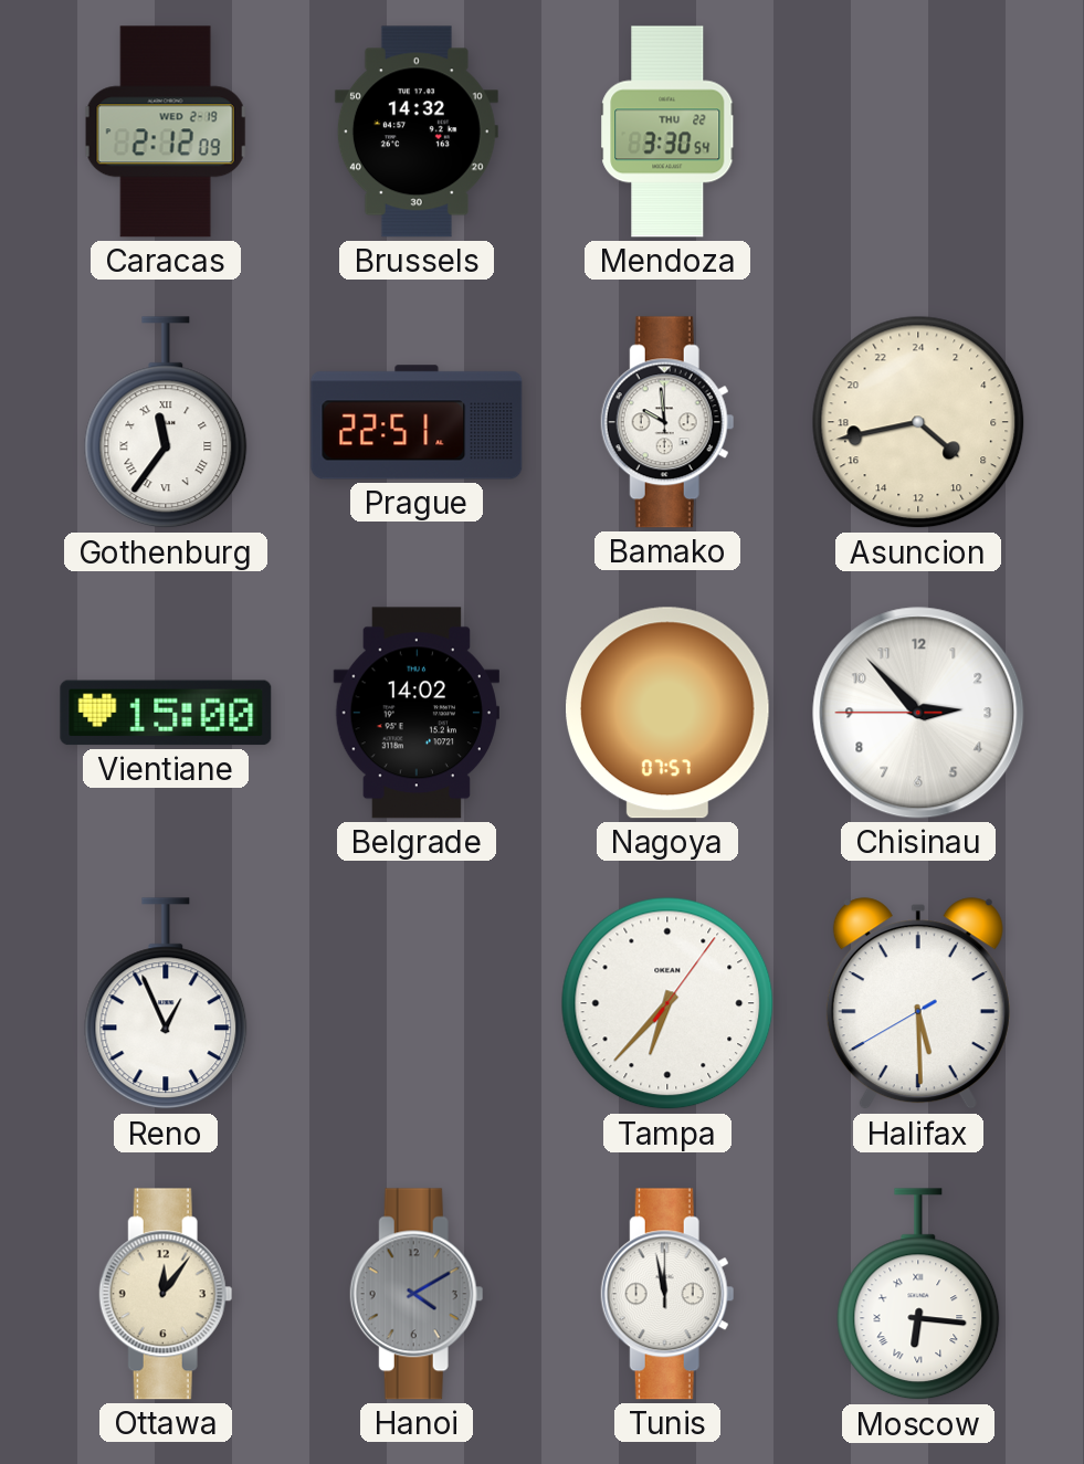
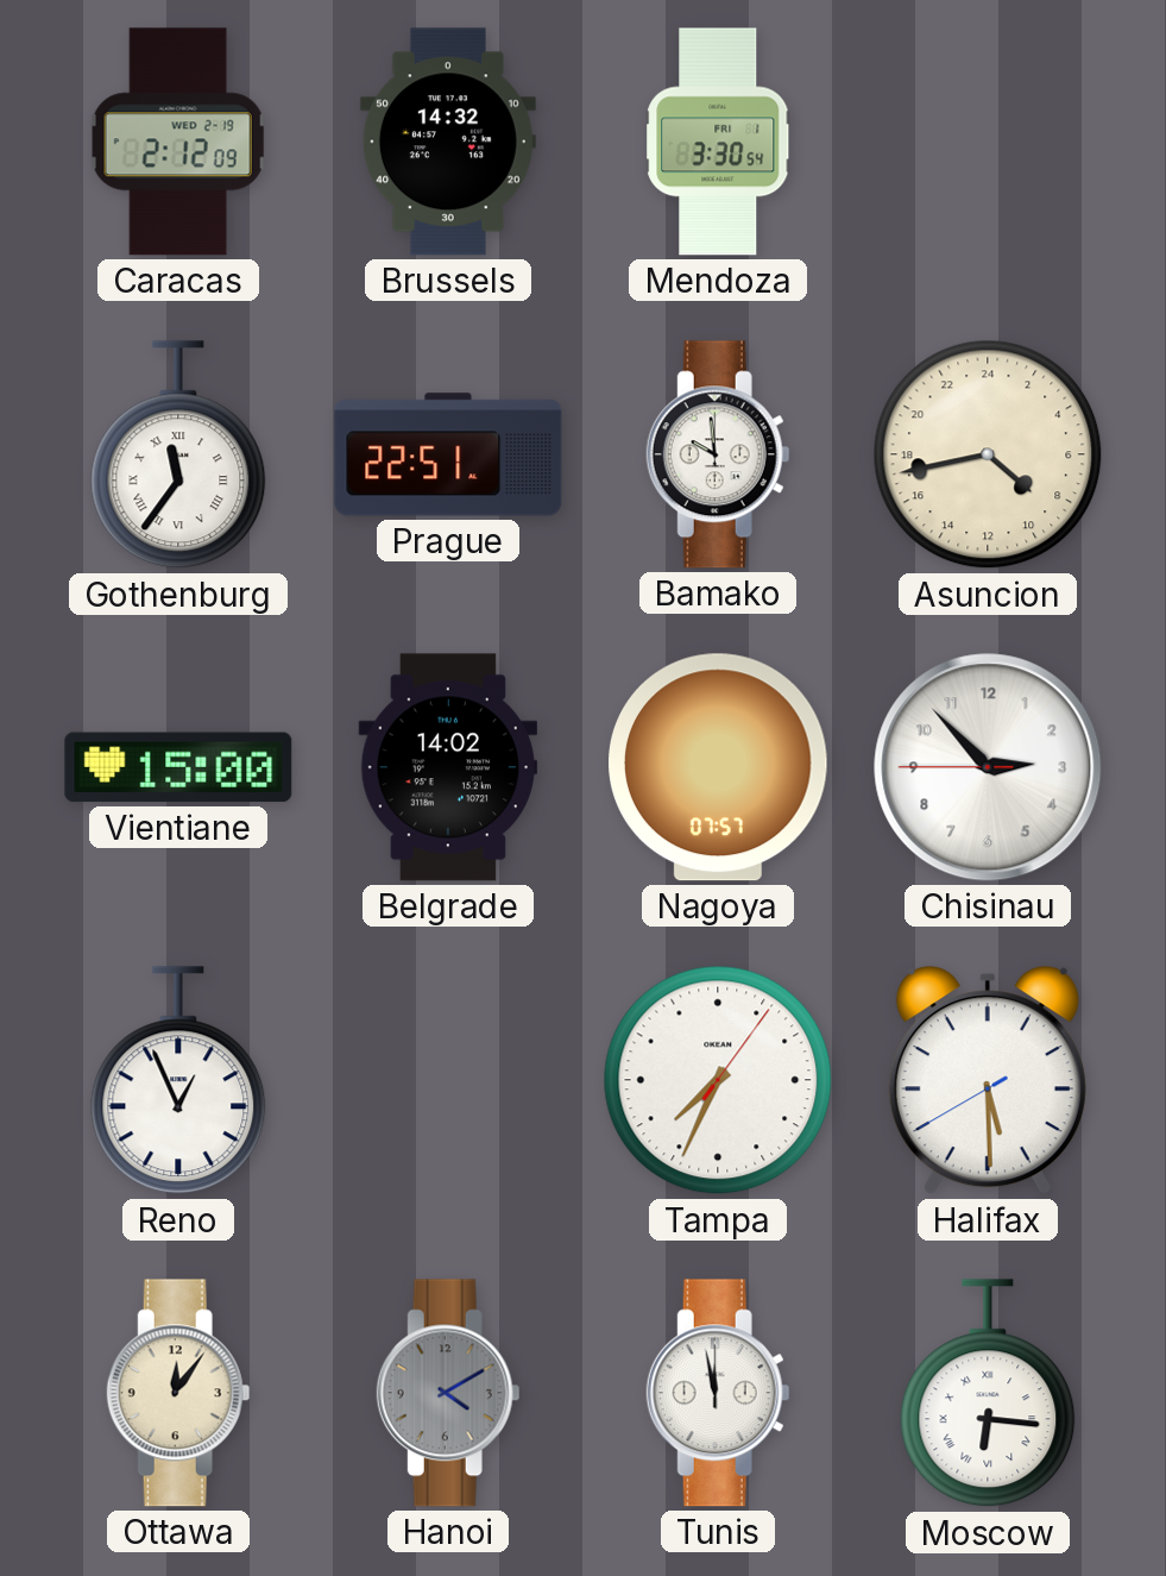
Mendoza date: THU 22 -> FRI 1 (718, 142)
Tampa: 6:37 -> 7:34 (718, 1080)
